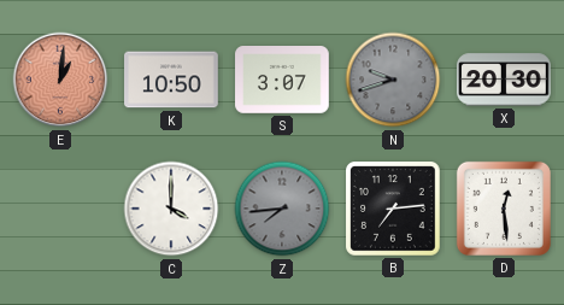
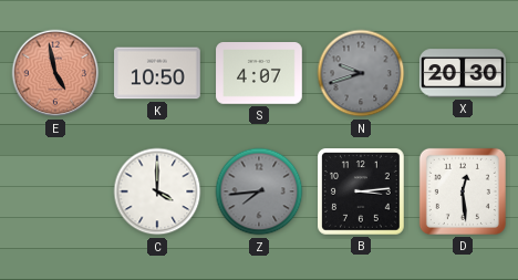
E: 1:01 -> 4:58 (55, 73)
S: 3:07 -> 4:07 (259, 73)
B: 7:14 -> 3:14 (362, 193)
